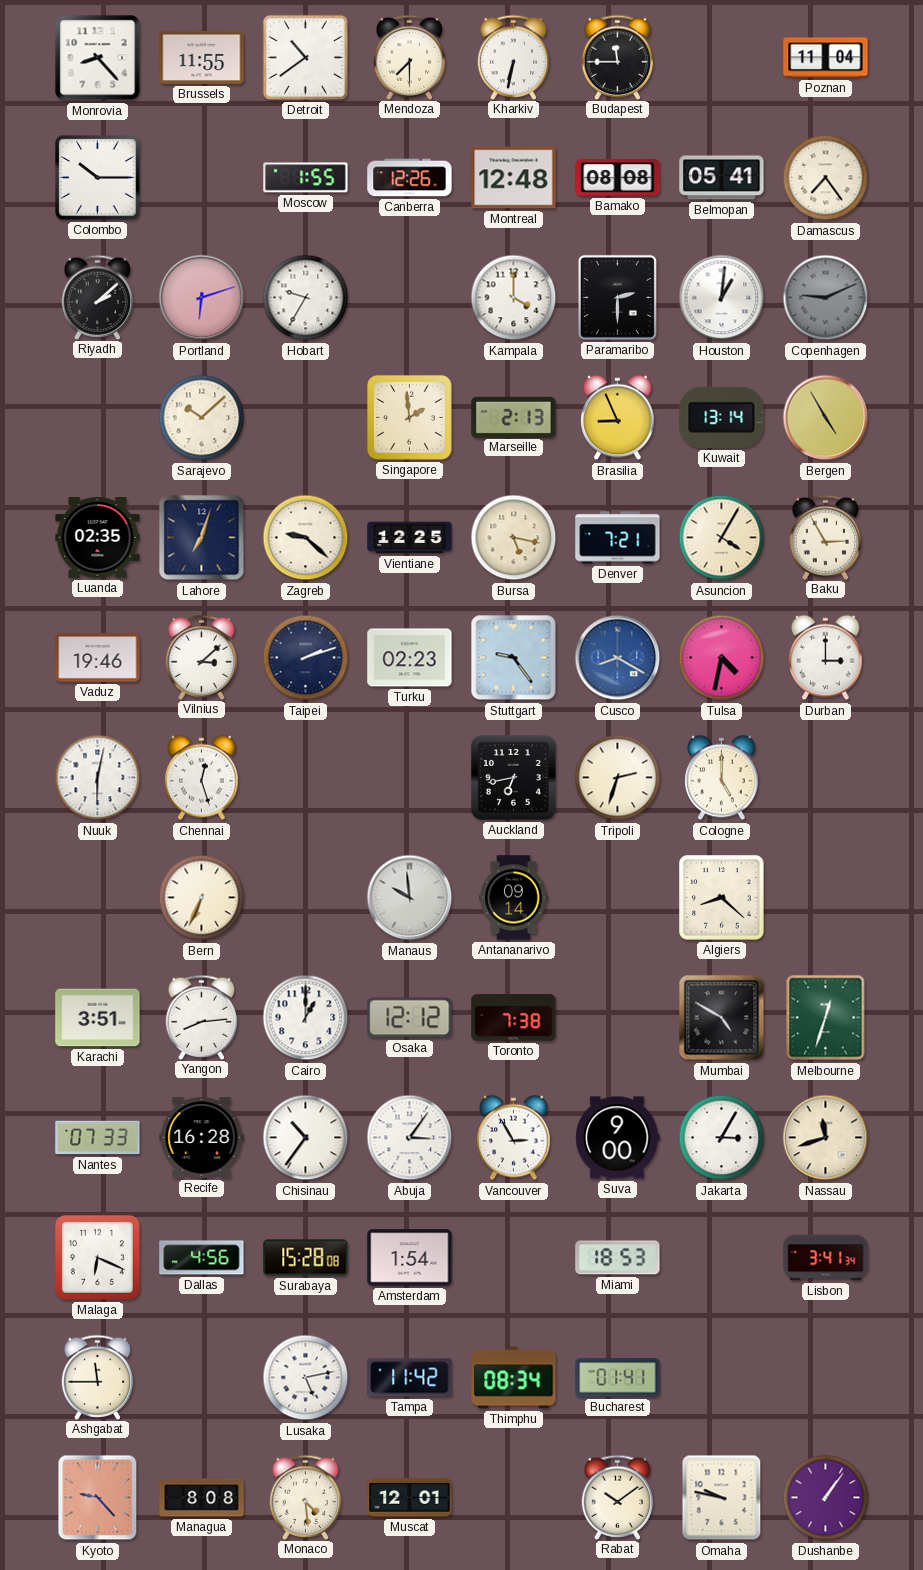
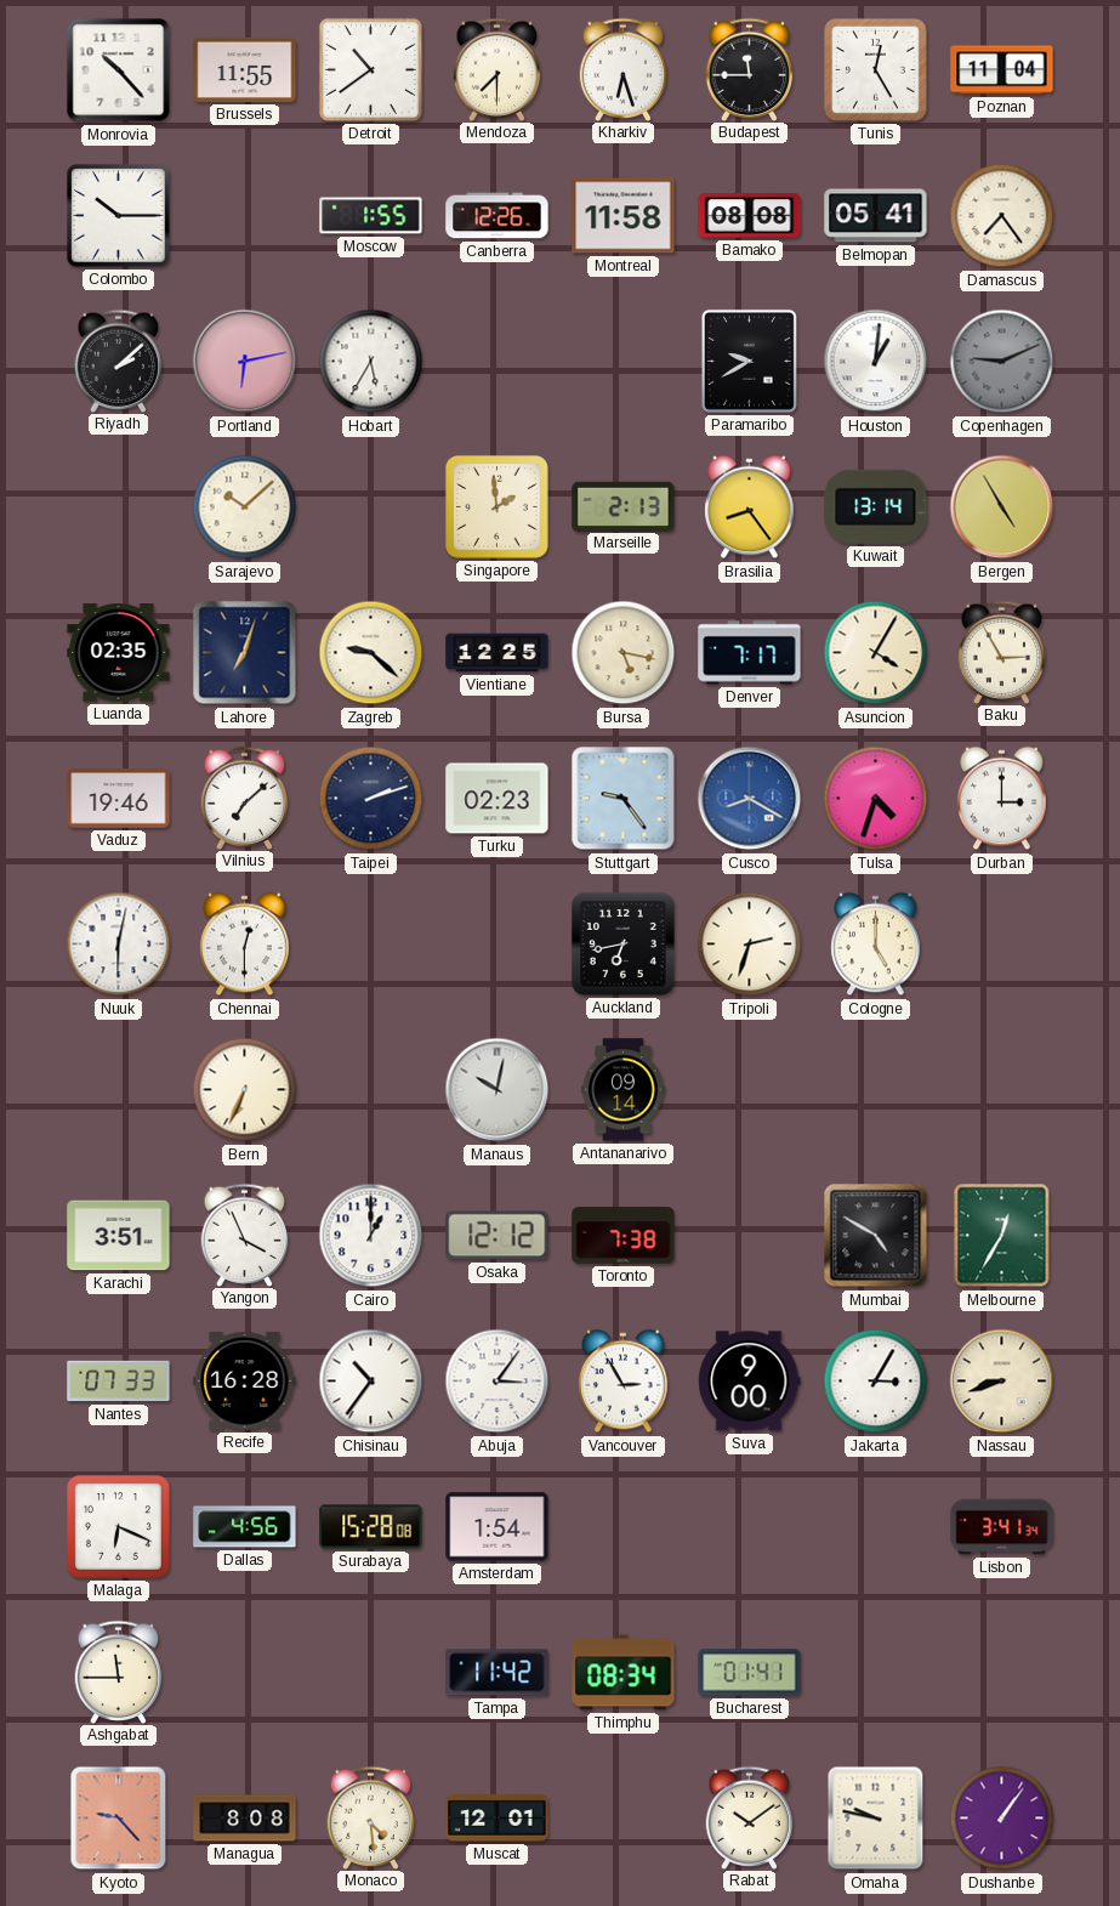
Monrovia: 8:23 -> 10:23 (119, 70)
Kharkiv: 6:32 -> 6:27 (624, 69)
Tunis: none -> 12:25 (875, 69)
Montreal: 12:48 -> 11:58 (624, 216)
Portland: 6:12 -> 6:13 (245, 362)
Hobart: 9:35 -> 5:35 (371, 362)
Kampala: 4:00 -> none (514, 298)
Paramaribo: 2:30 -> 9:40 (749, 361)
Brasilia: 8:56 -> 8:24 (750, 507)
Denver: 7:21 -> 7:17 (750, 653)
Vilnius: 3:08 -> 7:08 (245, 798)
Tulsa: 4:32 -> 4:33 (876, 799)
Chennai: 12:27 -> 12:30 (245, 945)
Manaus: 9:59 -> 10:02 (498, 1090)
Algiers: 8:22 -> none (722, 898)
Yangon: 8:14 -> 3:56 (245, 1235)
Melbourne: 12:33 -> 12:35 (1002, 1236)
Nassau: 11:42 -> 8:42 (1002, 1382)
Miami: 18:53 -> none (618, 1258)
Lusaka: 5:13 -> none (306, 1378)
